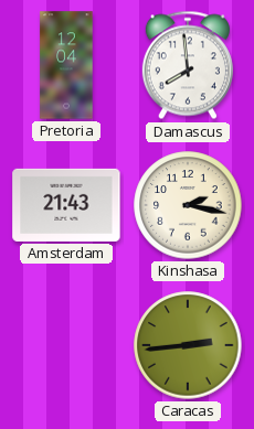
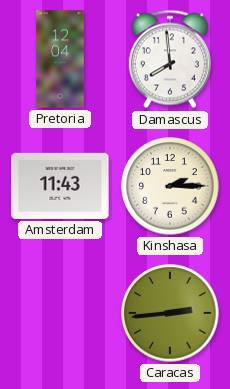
Amsterdam: 21:43 -> 11:43 (60, 186)
Kinshasa: 2:17 -> 2:15 (170, 186)
